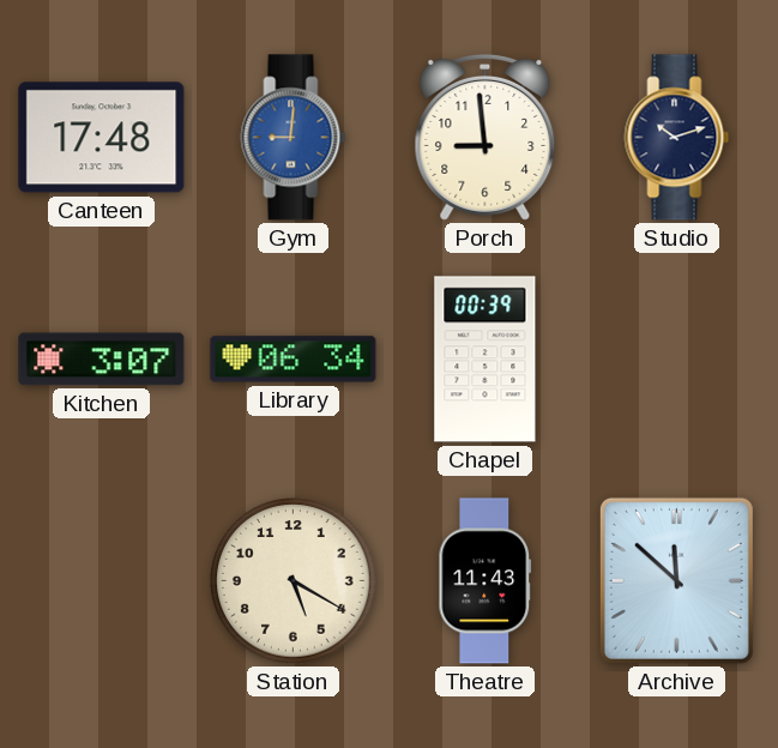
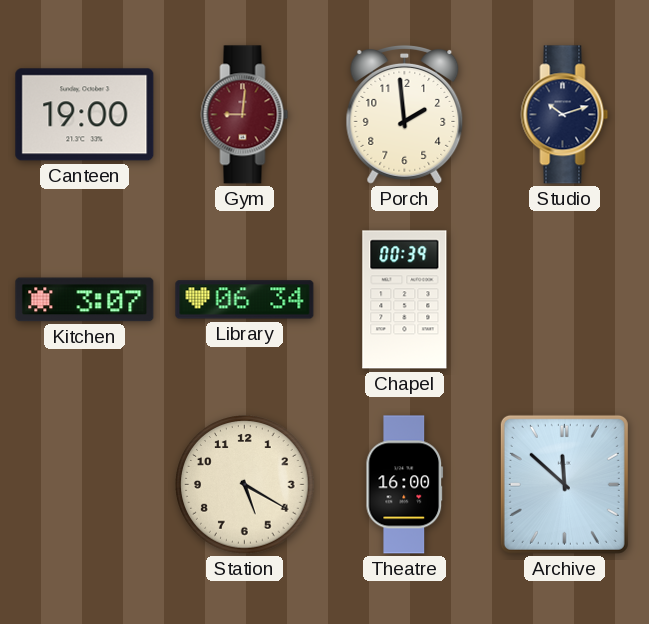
Canteen: 17:48 -> 19:00 (85, 115)
Gym dial: blue -> burgundy (245, 115)
Porch: 8:59 -> 1:59 (405, 114)
Theatre: 11:43 -> 16:00 (405, 485)
